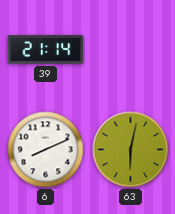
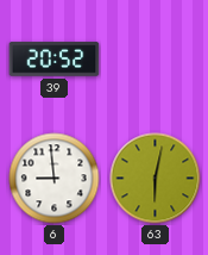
39: 21:14 -> 20:52 (55, 60)
6: 8:11 -> 8:59 (55, 179)
